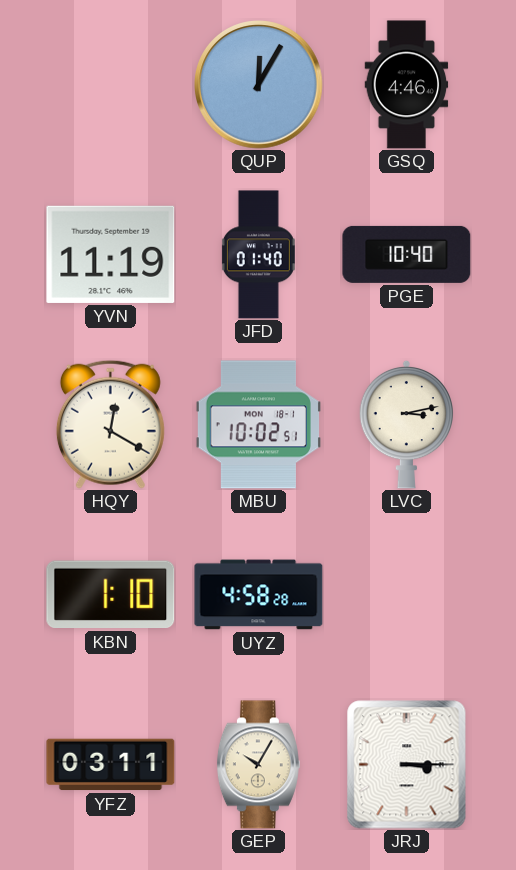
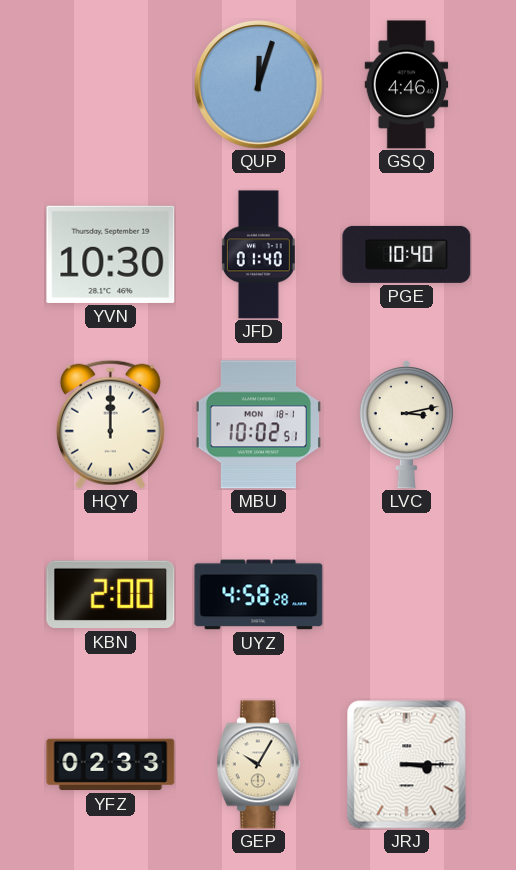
QUP: 12:05 -> 12:03 (259, 85)
YVN: 11:19 -> 10:30 (111, 254)
HQY: 12:20 -> 12:00 (110, 424)
KBN: 1:10 -> 2:00 (111, 595)
YFZ: 03:11 -> 02:33 (111, 765)
